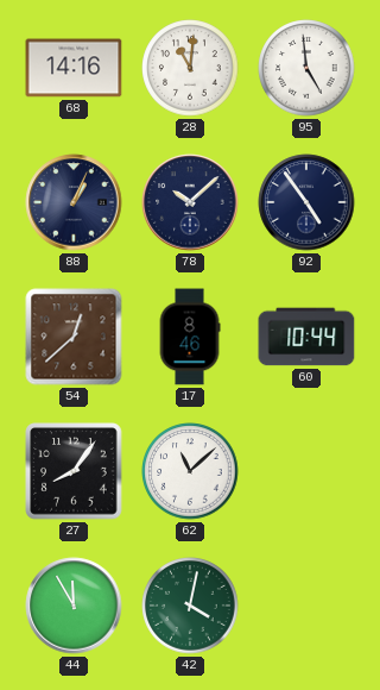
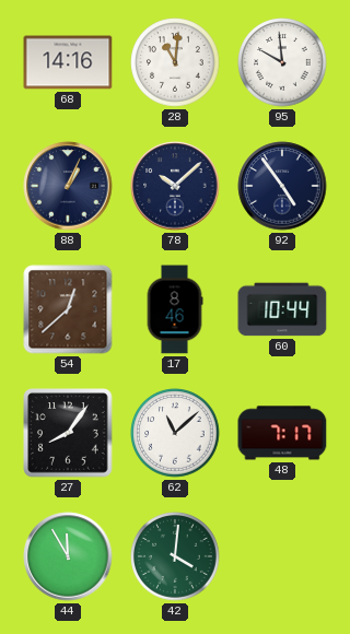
95: 4:59 -> 9:59 (282, 62)
48: none -> 7:17 (282, 433)
42: 4:02 -> 4:01 (175, 556)
